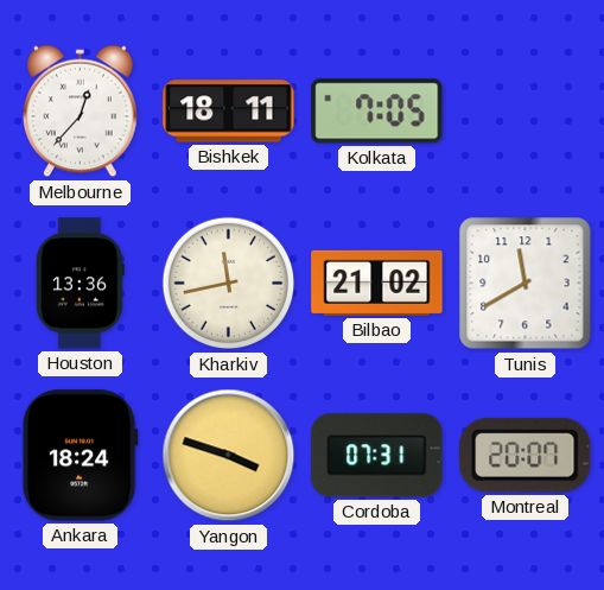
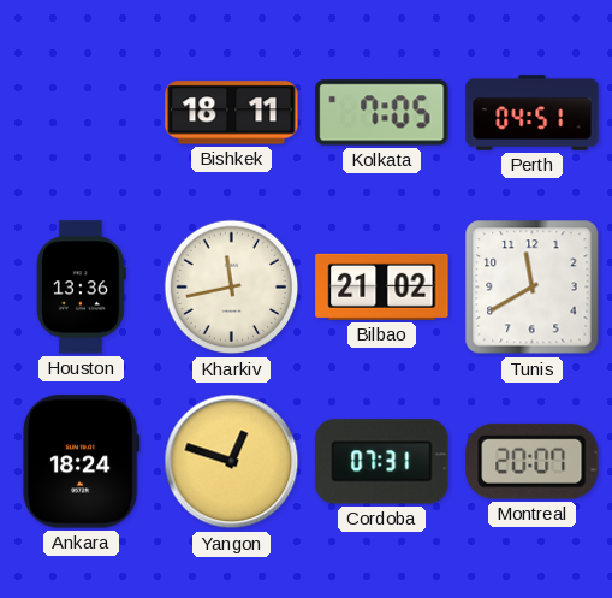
Melbourne: 12:37 -> none (81, 112)
Perth: none -> 04:51 (533, 113)
Yangon: 3:48 -> 12:48 (232, 462)
